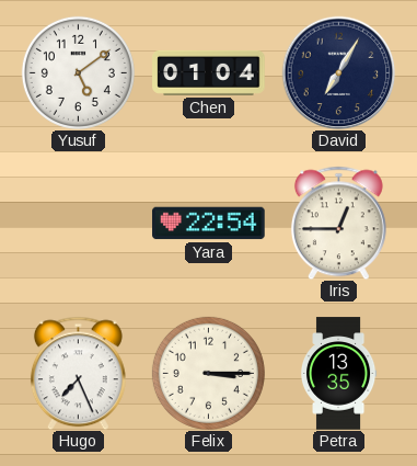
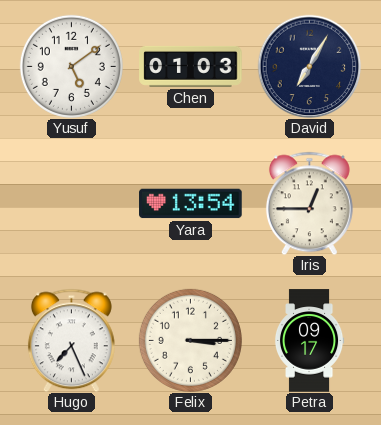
Chen: 01:04 -> 01:03 (191, 66)
Yara: 22:54 -> 13:54 (191, 204)
Petra: 13:35 -> 09:17 (309, 341)
